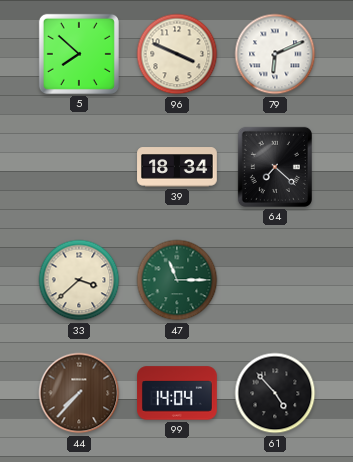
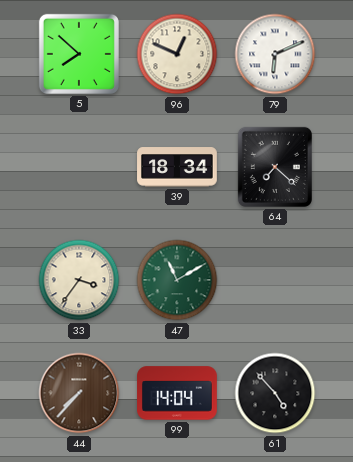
96: 3:49 -> 12:49 (177, 54)
33: 3:38 -> 3:36 (79, 280)
47: 11:15 -> 11:10 (177, 280)
